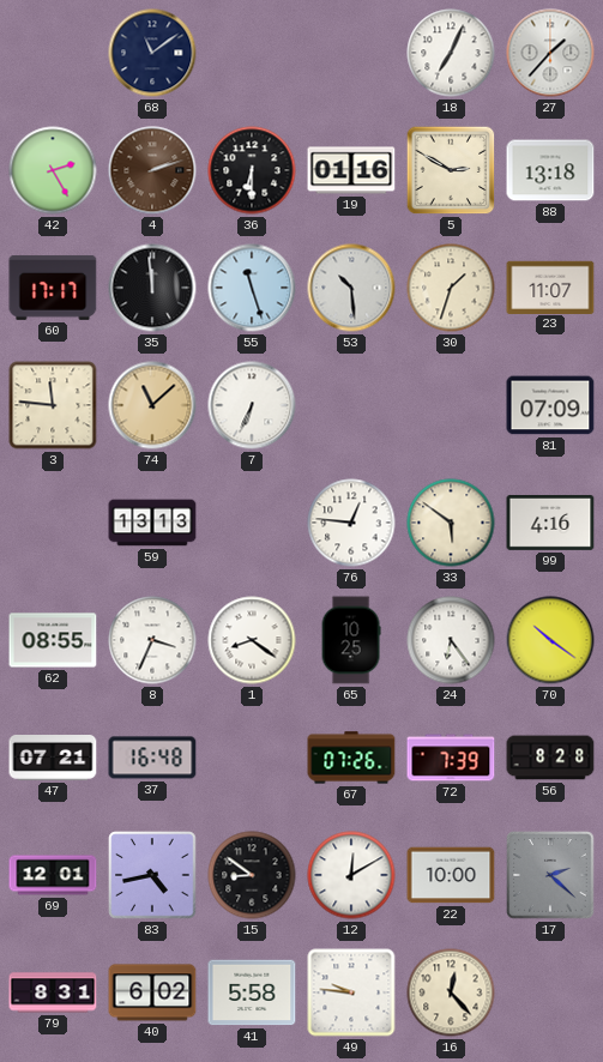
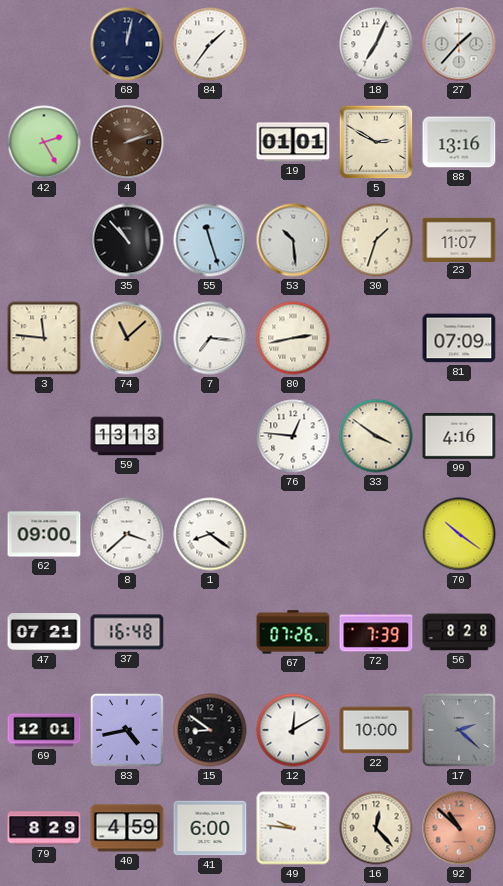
68: 11:09 -> 12:02 (127, 44)
84: none -> 1:36 (210, 44)
36: 6:30 -> none (252, 170)
19: 01:16 -> 01:01 (293, 142)
88: 13:18 -> 13:16 (459, 142)
60: 17:17 -> none (53, 288)
35: 11:59 -> 10:53 (127, 240)
7: 6:34 -> 7:16 (210, 338)
80: none -> 2:43 (293, 338)
33: 5:51 -> 3:51 (376, 436)
62: 08:55 -> 09:00 (44, 534)
8: 3:34 -> 3:38 (127, 534)
65: 10:25 -> none (351, 640)
24: 6:24 -> none (451, 640)
79: 8:31 -> 8:29 (44, 828)
40: 6:02 -> 4:59 (127, 828)
41: 5:58 -> 6:00 (210, 828)
92: none -> 10:52 (459, 828)
